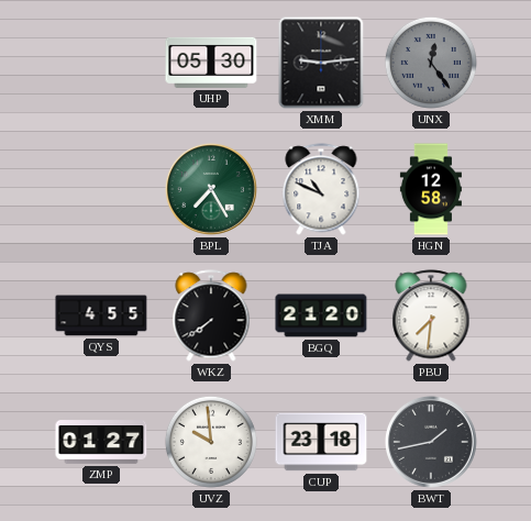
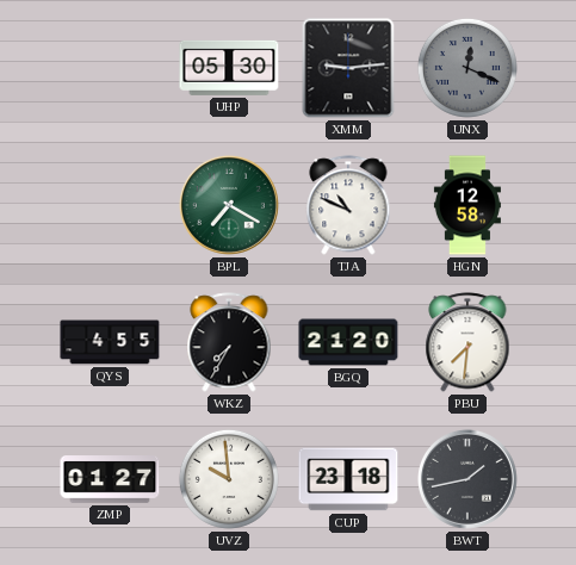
UNX: 12:24 -> 12:19 (467, 68)
BPL: 7:25 -> 7:20 (229, 205)
WKZ: 7:39 -> 7:35 (229, 342)
